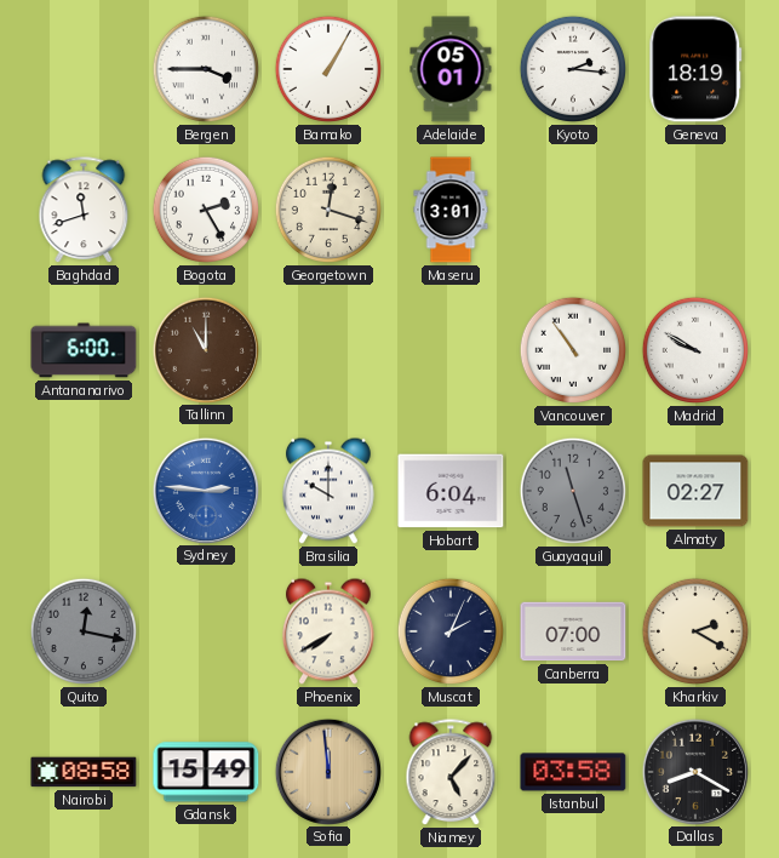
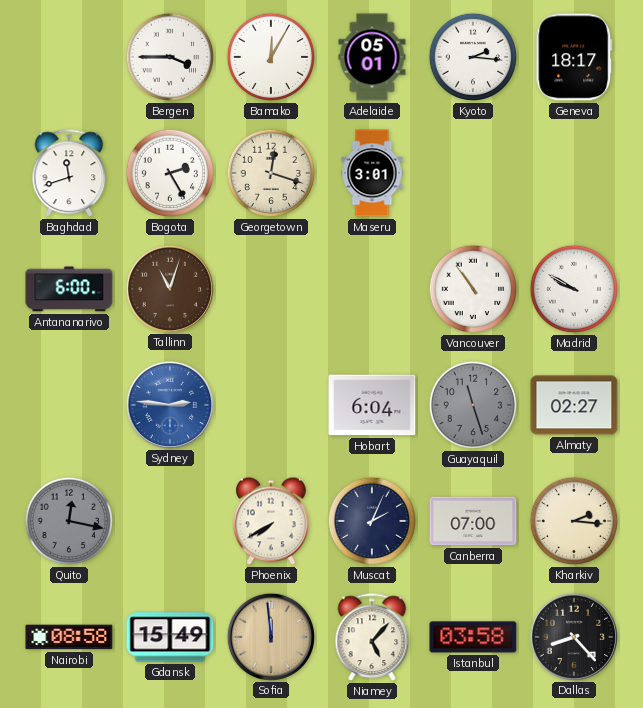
Bamako: 1:05 -> 12:05 (271, 57)
Geneva: 18:19 -> 18:17 (574, 57)
Tallinn: 11:00 -> 11:03 (169, 288)
Brasilia: 10:00 -> none (330, 491)
Kharkiv: 2:20 -> 2:16 (574, 521)
Dallas: 8:20 -> 8:23 (573, 636)
